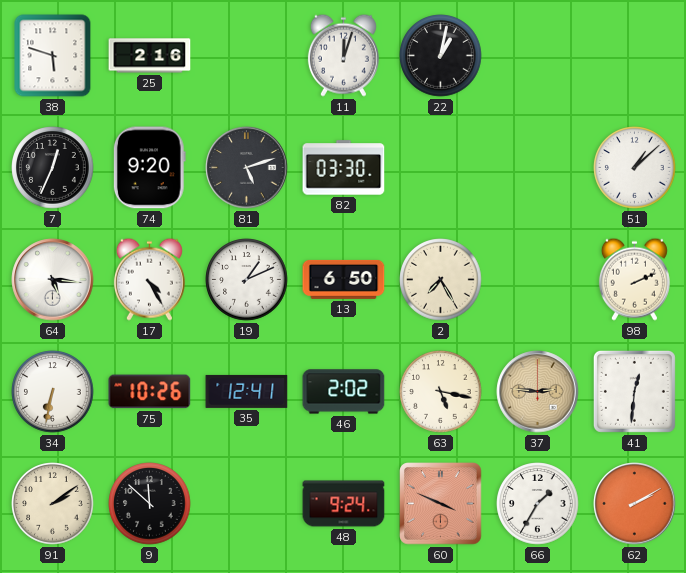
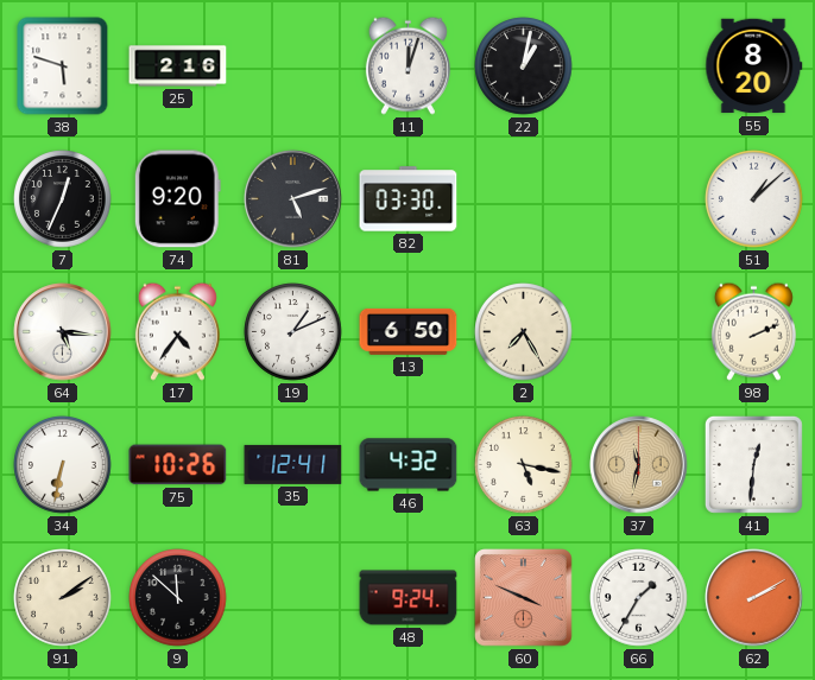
55: none -> 8:20 (754, 66)
17: 4:25 -> 4:36 (177, 331)
46: 2:02 -> 4:32 (409, 465)
37: 2:46 -> 11:32 (639, 465)
